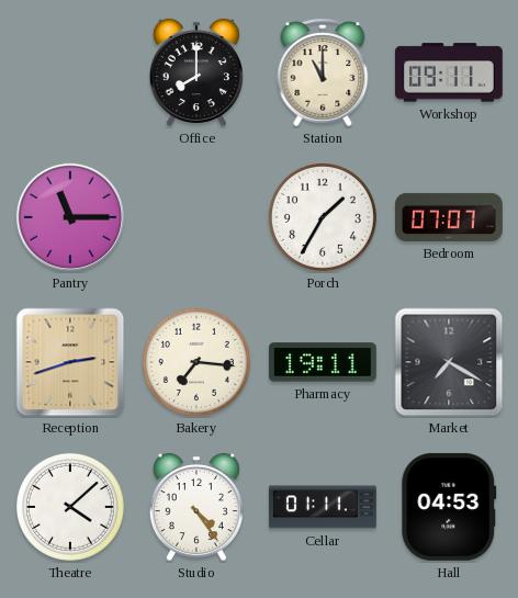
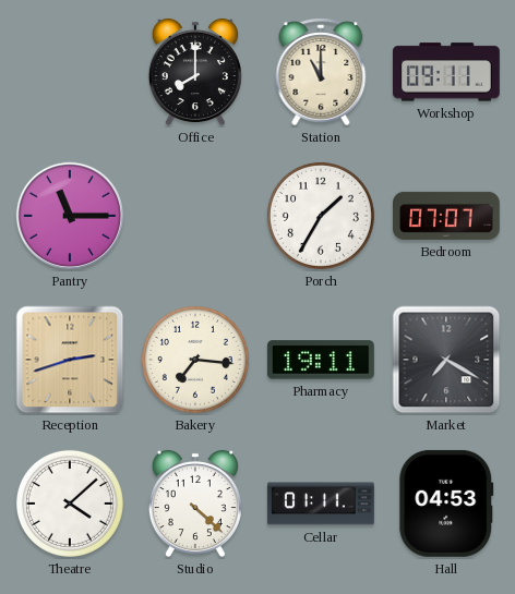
Studio: 4:24 -> 4:22 (195, 504)
